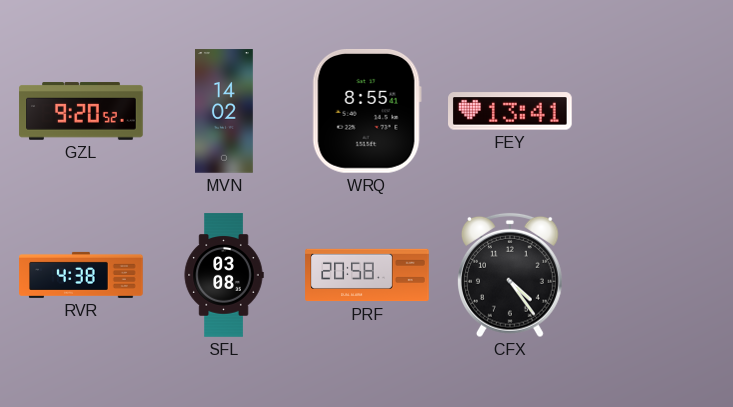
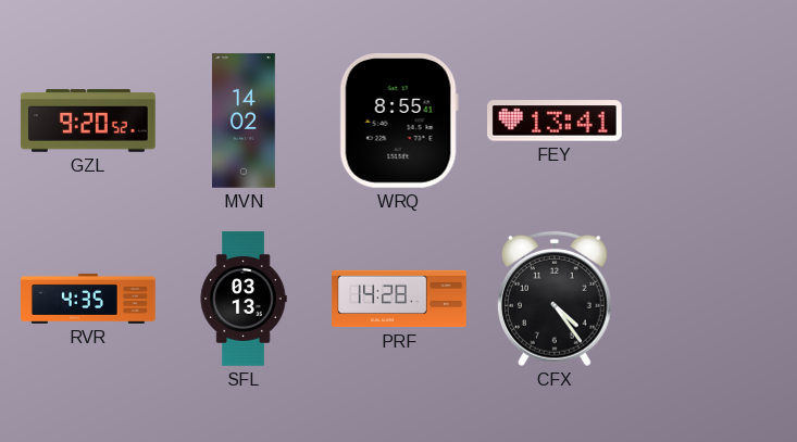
RVR: 4:38 -> 4:35 (88, 299)
SFL: 03:08 -> 03:13 (244, 299)
PRF: 20:58 -> 14:28 (399, 299)
